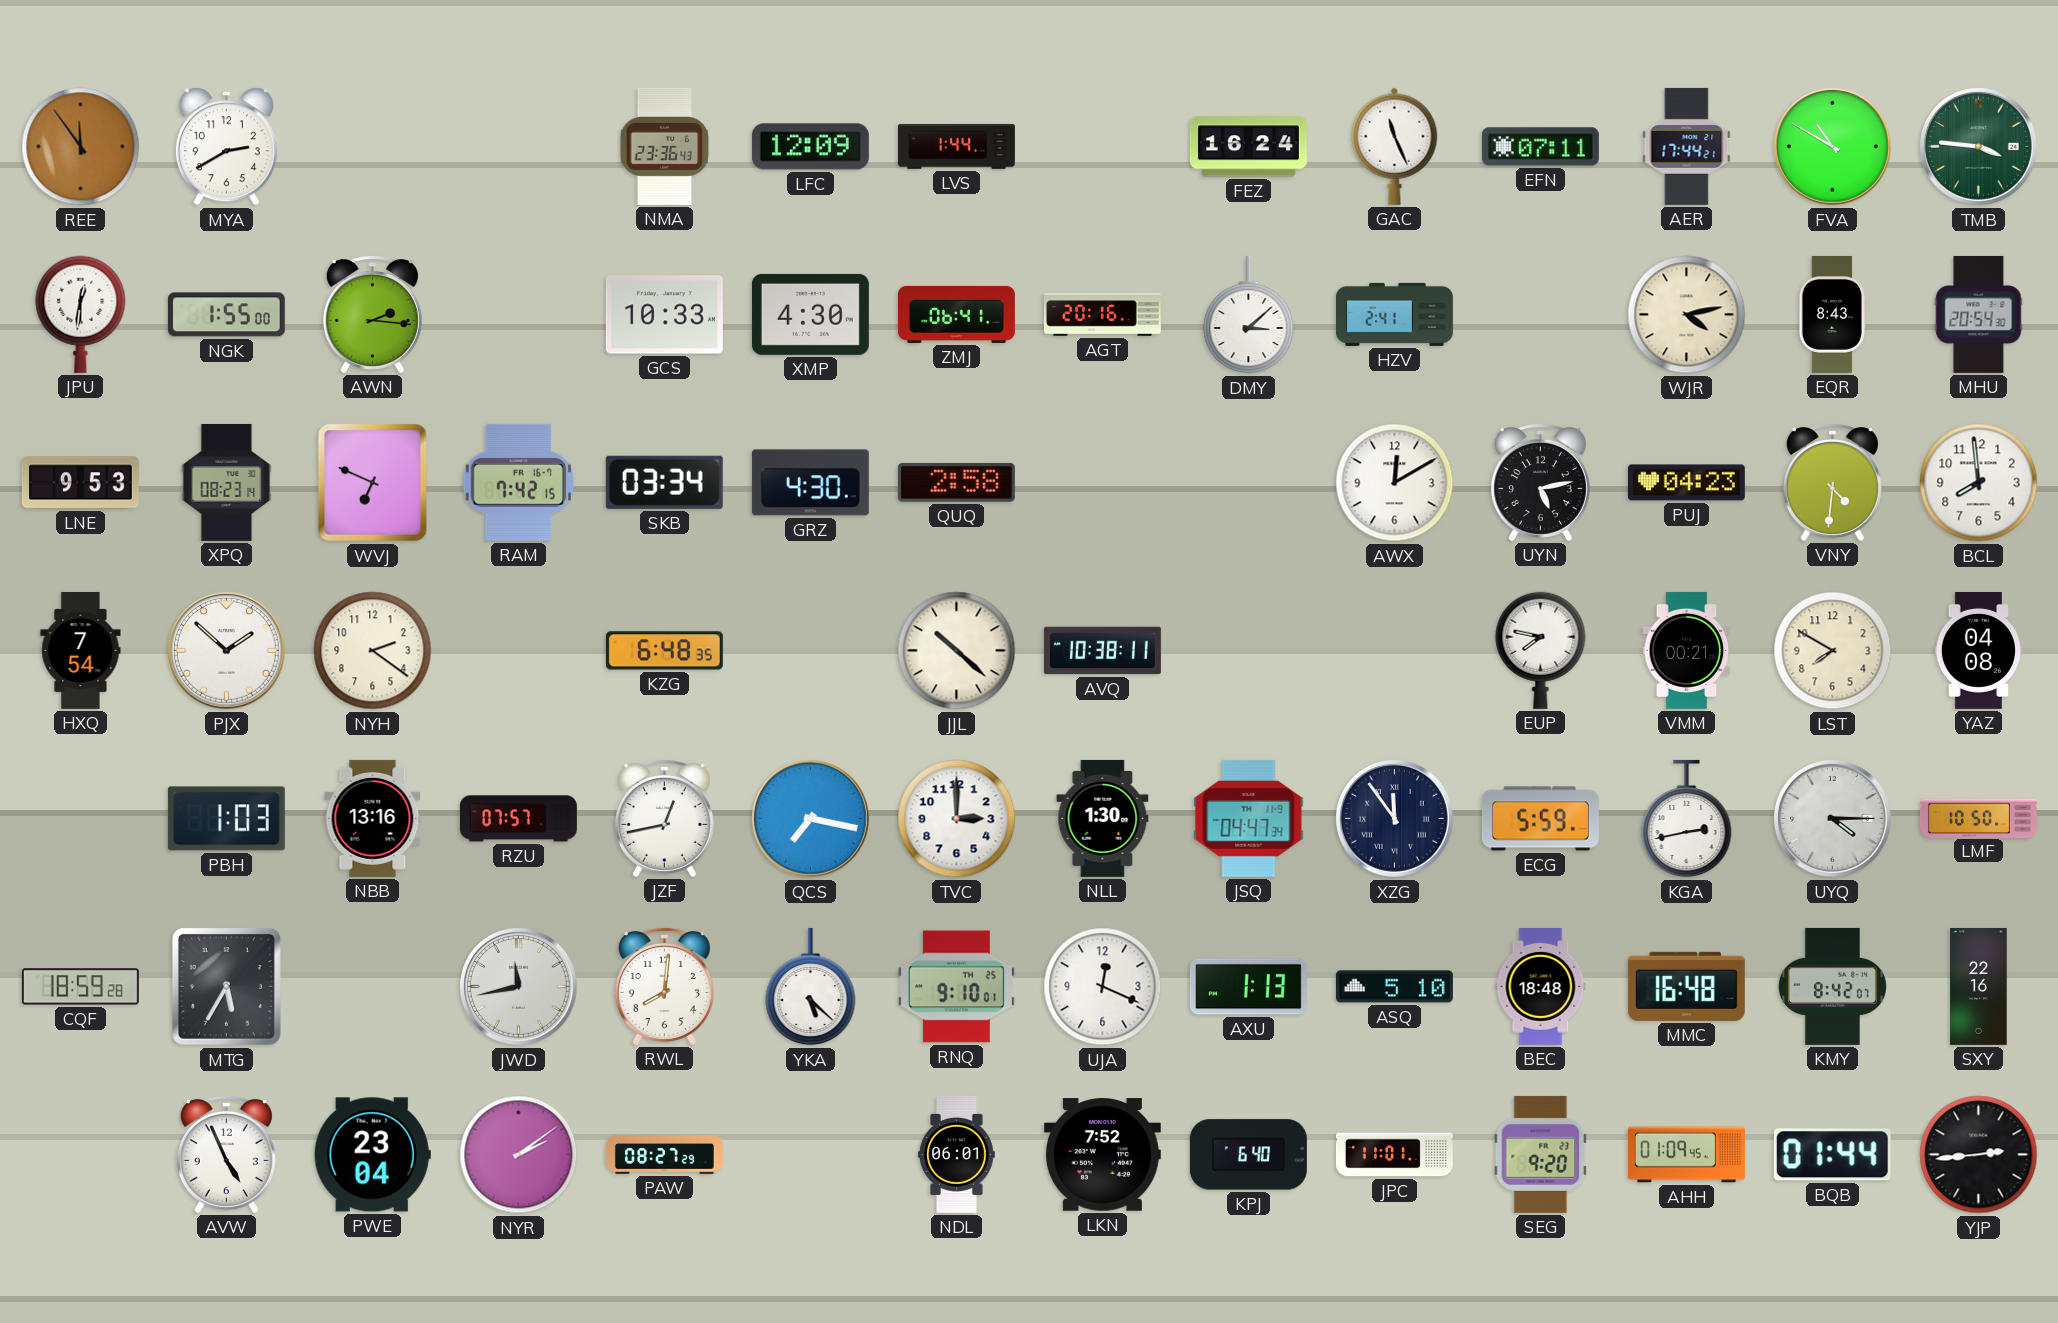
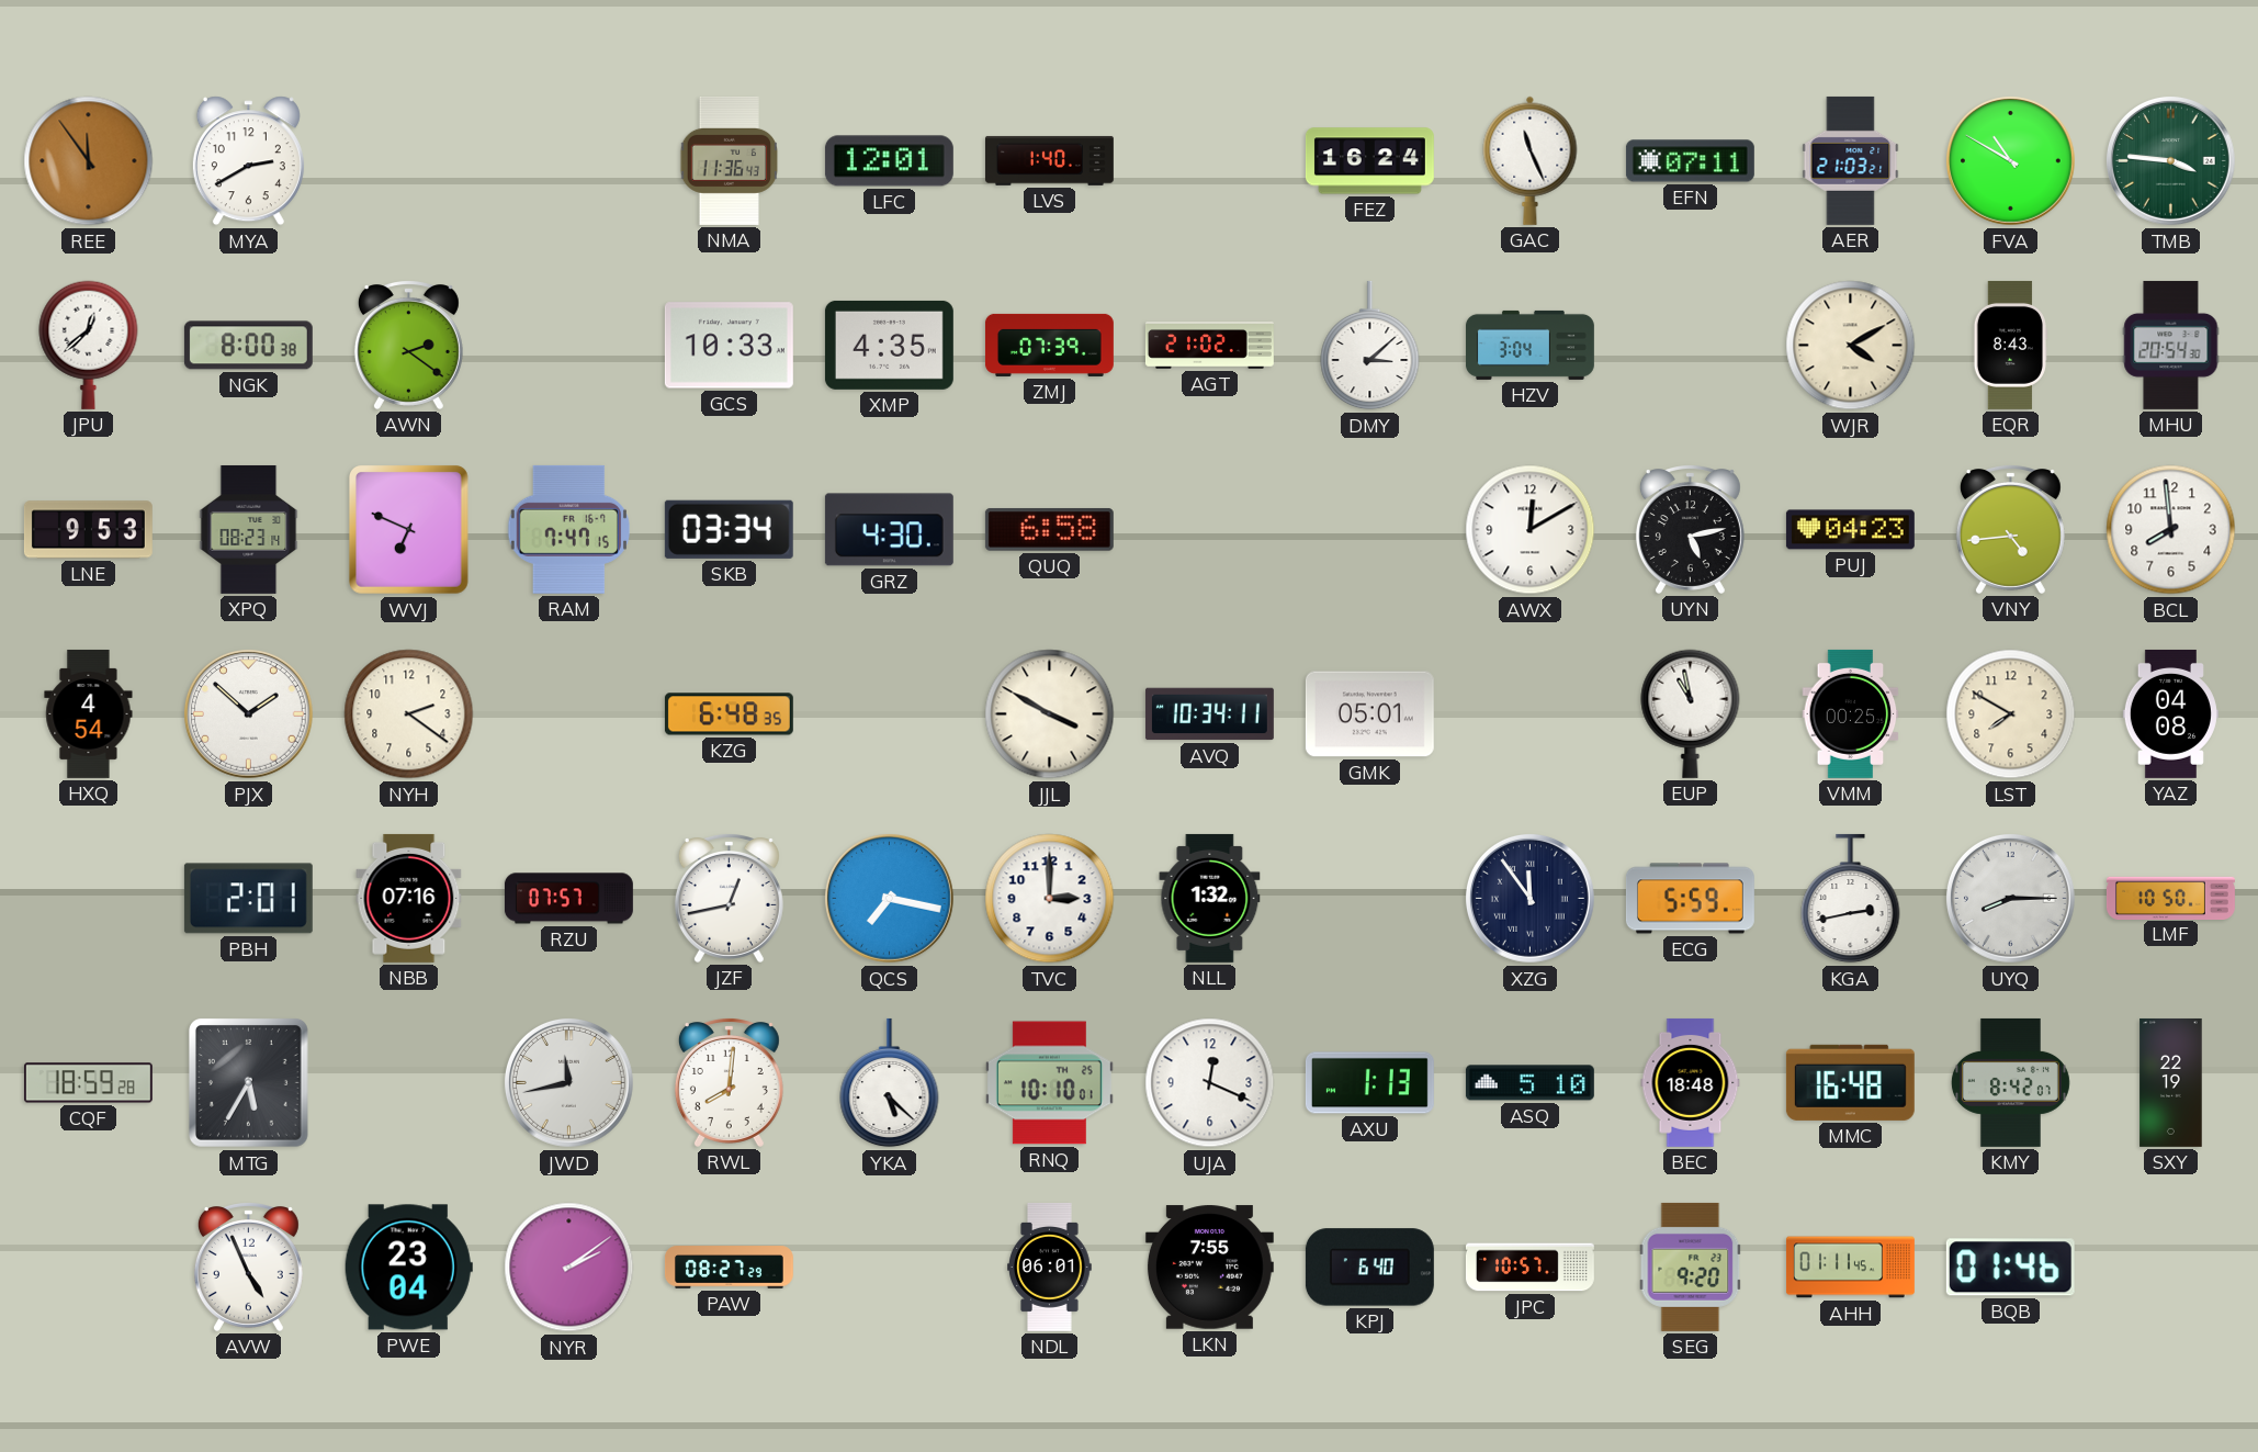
NMA: 23:36 -> 11:36 (730, 160)
LFC: 12:09 -> 12:01 (889, 161)
LVS: 1:44 -> 1:40 (1049, 160)
AER: 17:44 -> 21:03 (1851, 160)
JPU: 12:31 -> 12:38 (89, 345)
NGK: 1:55 -> 8:00 (248, 346)
AWN: 2:16 -> 2:21 (408, 346)
XMP: 4:30 -> 4:35 (889, 345)
ZMJ: 06:41 -> 07:39 (1049, 345)
AGT: 20:16 -> 21:02 (1209, 346)
HZV: 2:41 -> 3:04 (1529, 345)
WJR: 4:13 -> 4:10 (1851, 346)
RAM: 7:42 -> 7:47 (568, 529)
QUQ: 2:58 -> 6:58 (1049, 529)
VNY: 4:31 -> 4:44 (2010, 530)
HXQ: 7:54 -> 4:54 (89, 713)
JJL: 10:22 -> 3:50 (1050, 714)
AVQ: 10:38 -> 10:34 (1209, 714)
GMK: none -> 05:01 (1369, 714)
EUP: 7:47 -> 10:58 (1691, 713)
VMM: 00:21 -> 00:25 (1851, 713)
PBH: 1:03 -> 2:01 (248, 899)
NBB: 13:16 -> 07:16 (409, 898)
NLL: 1:30 -> 1:32 (1210, 898)
JSQ: 04:47 -> none (1249, 818)
UYQ: 4:15 -> 8:15 (2010, 898)
RNQ: 9:10 -> 10:10 (1049, 1083)
SXY: 22:16 -> 22:19 (2171, 1082)
LKN: 7:52 -> 7:55 (1209, 1268)
JPC: 11:01 -> 10:57 (1529, 1268)
AHH: 01:09 -> 01:11 (1850, 1268)
BQB: 01:44 -> 01:46 (2010, 1268)
YJP: 2:44 -> none (1979, 1155)
